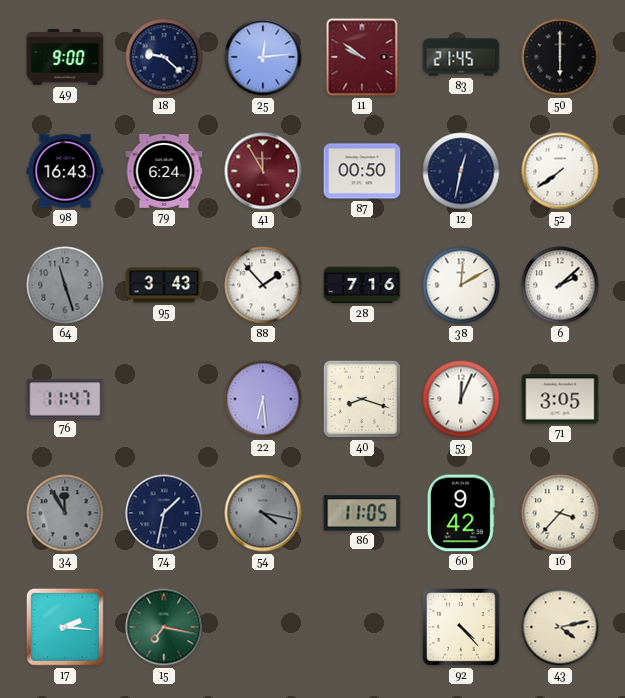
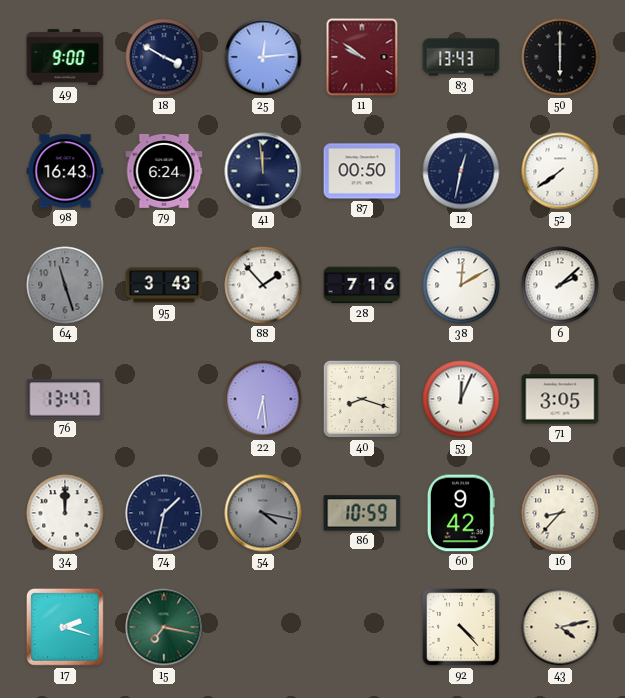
18: 9:22 -> 3:50 (164, 57)
83: 21:45 -> 13:43 (461, 57)
41: 11:55 -> 11:59 (263, 171)
41 dial: burgundy -> navy (263, 171)
76: 11:47 -> 13:47 (65, 399)
34: 11:55 -> 12:00 (65, 513)
34 dial: grey -> white (65, 513)
86: 11:05 -> 10:59 (362, 513)
16: 3:37 -> 8:37 (560, 513)
17: 2:16 -> 2:18 (66, 628)
